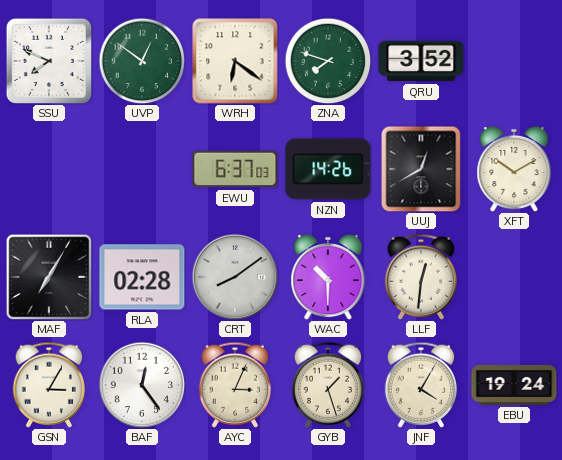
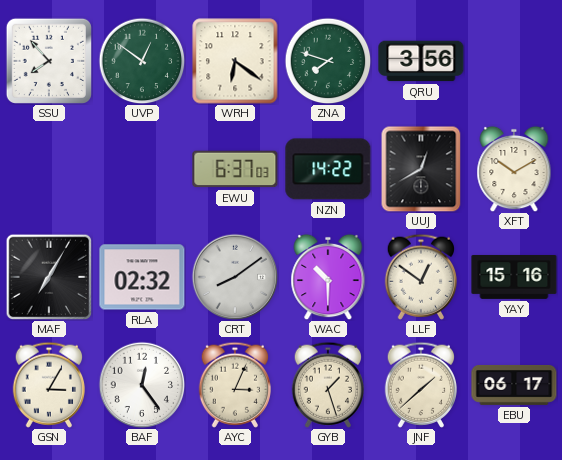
SSU: 7:49 -> 7:53 (49, 61)
QRU: 3:52 -> 3:56 (421, 61)
NZN: 14:26 -> 14:22 (328, 169)
RLA: 02:28 -> 02:32 (142, 277)
LLF: 12:31 -> 12:51 (420, 277)
YAY: none -> 15:16 (514, 277)
JNF: 4:05 -> 1:38 (420, 385)
EBU: 19:24 -> 06:17 (514, 385)
